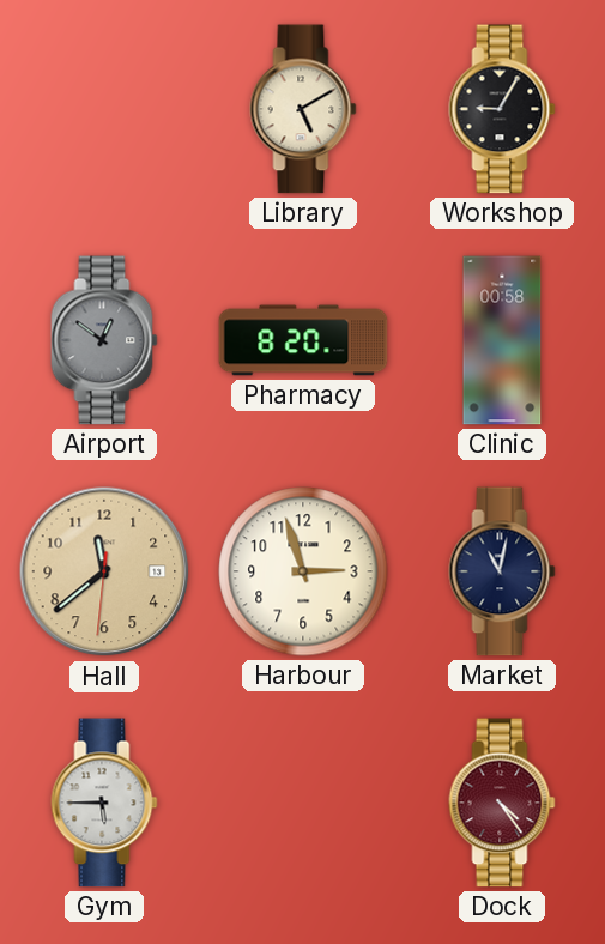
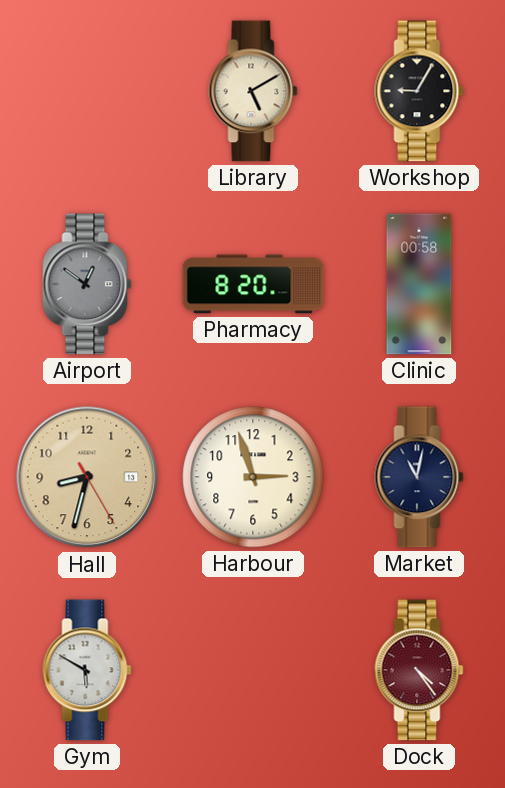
Hall: 11:38 -> 8:32 (87, 477)
Gym: 5:45 -> 5:50 (87, 670)
